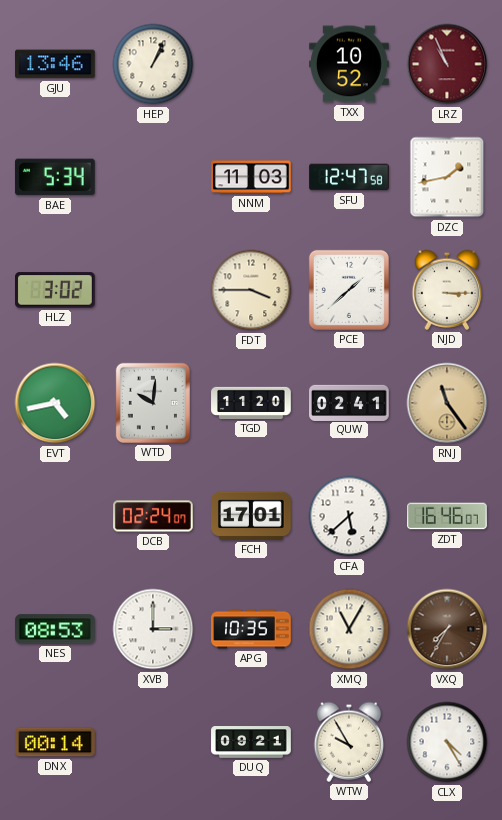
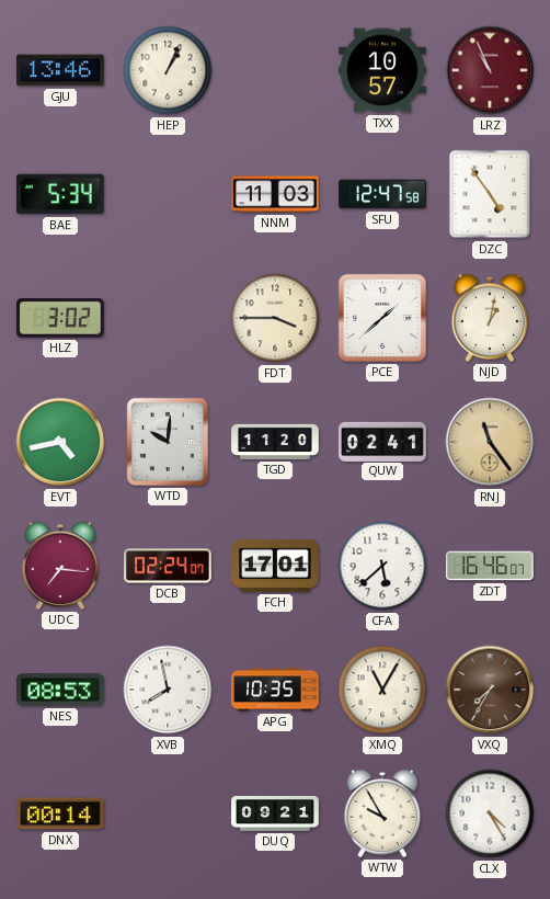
TXX: 10:52 -> 10:57 (383, 70)
DZC: 1:43 -> 4:54 (490, 194)
NJD: 3:15 -> 1:02 (490, 318)
UDC: none -> 7:16 (60, 566)
XVB: 3:00 -> 7:58 (168, 690)
